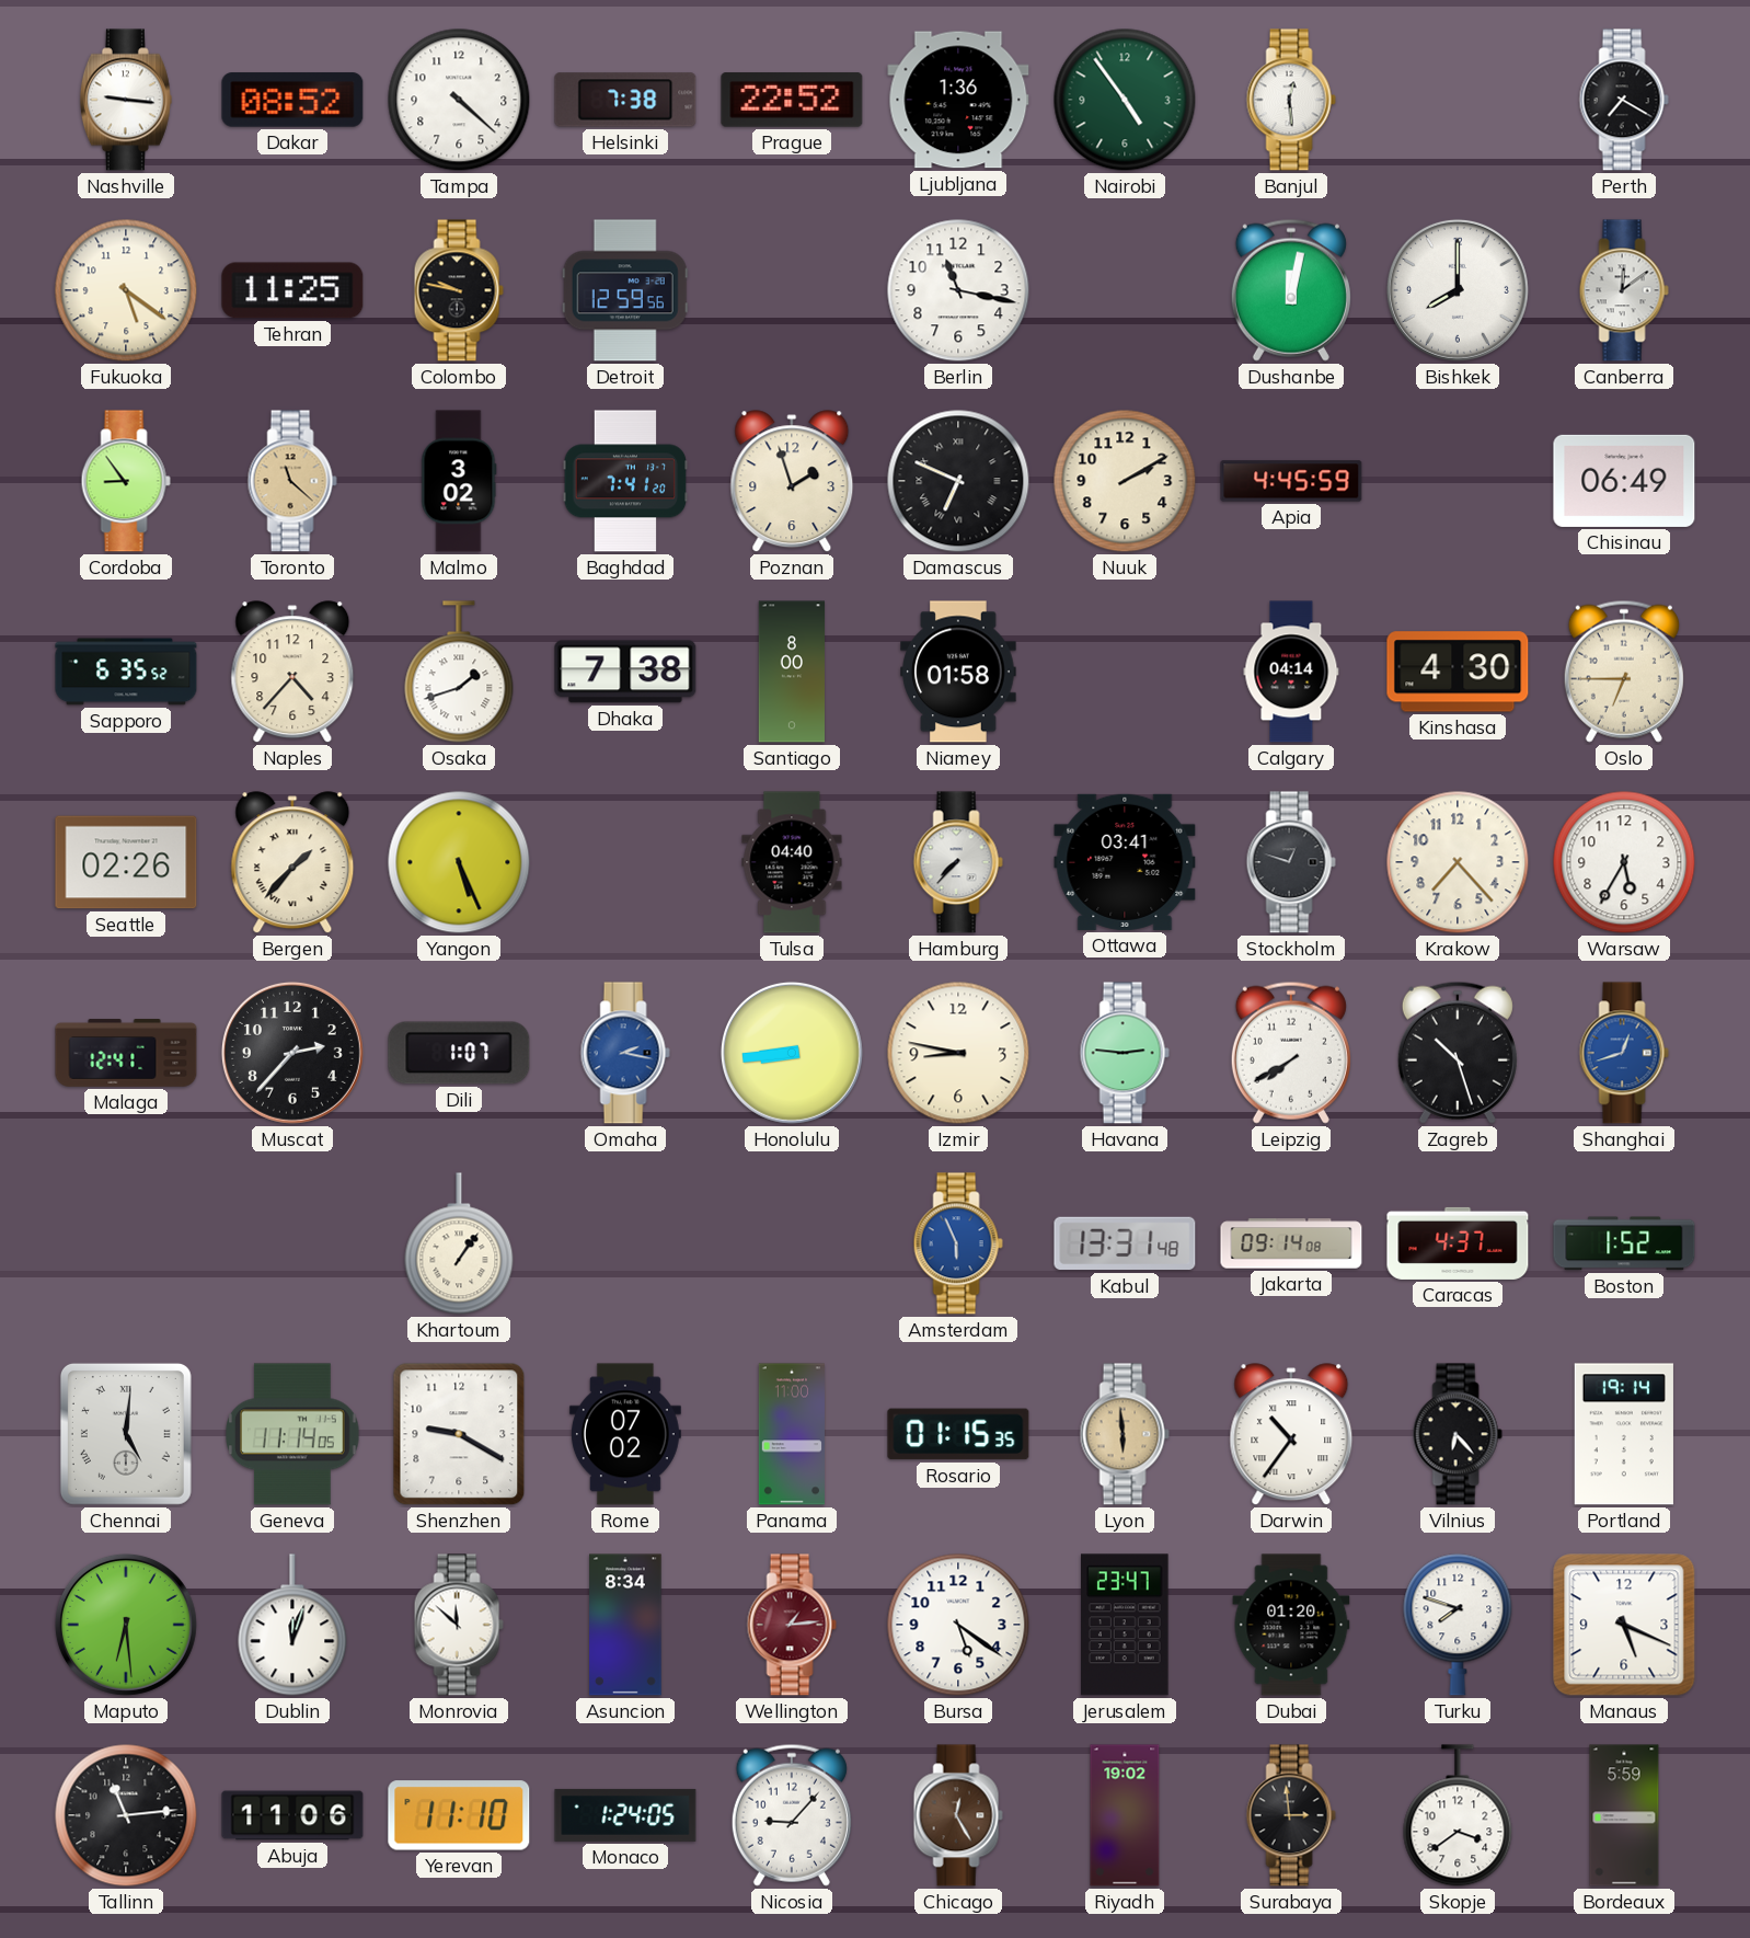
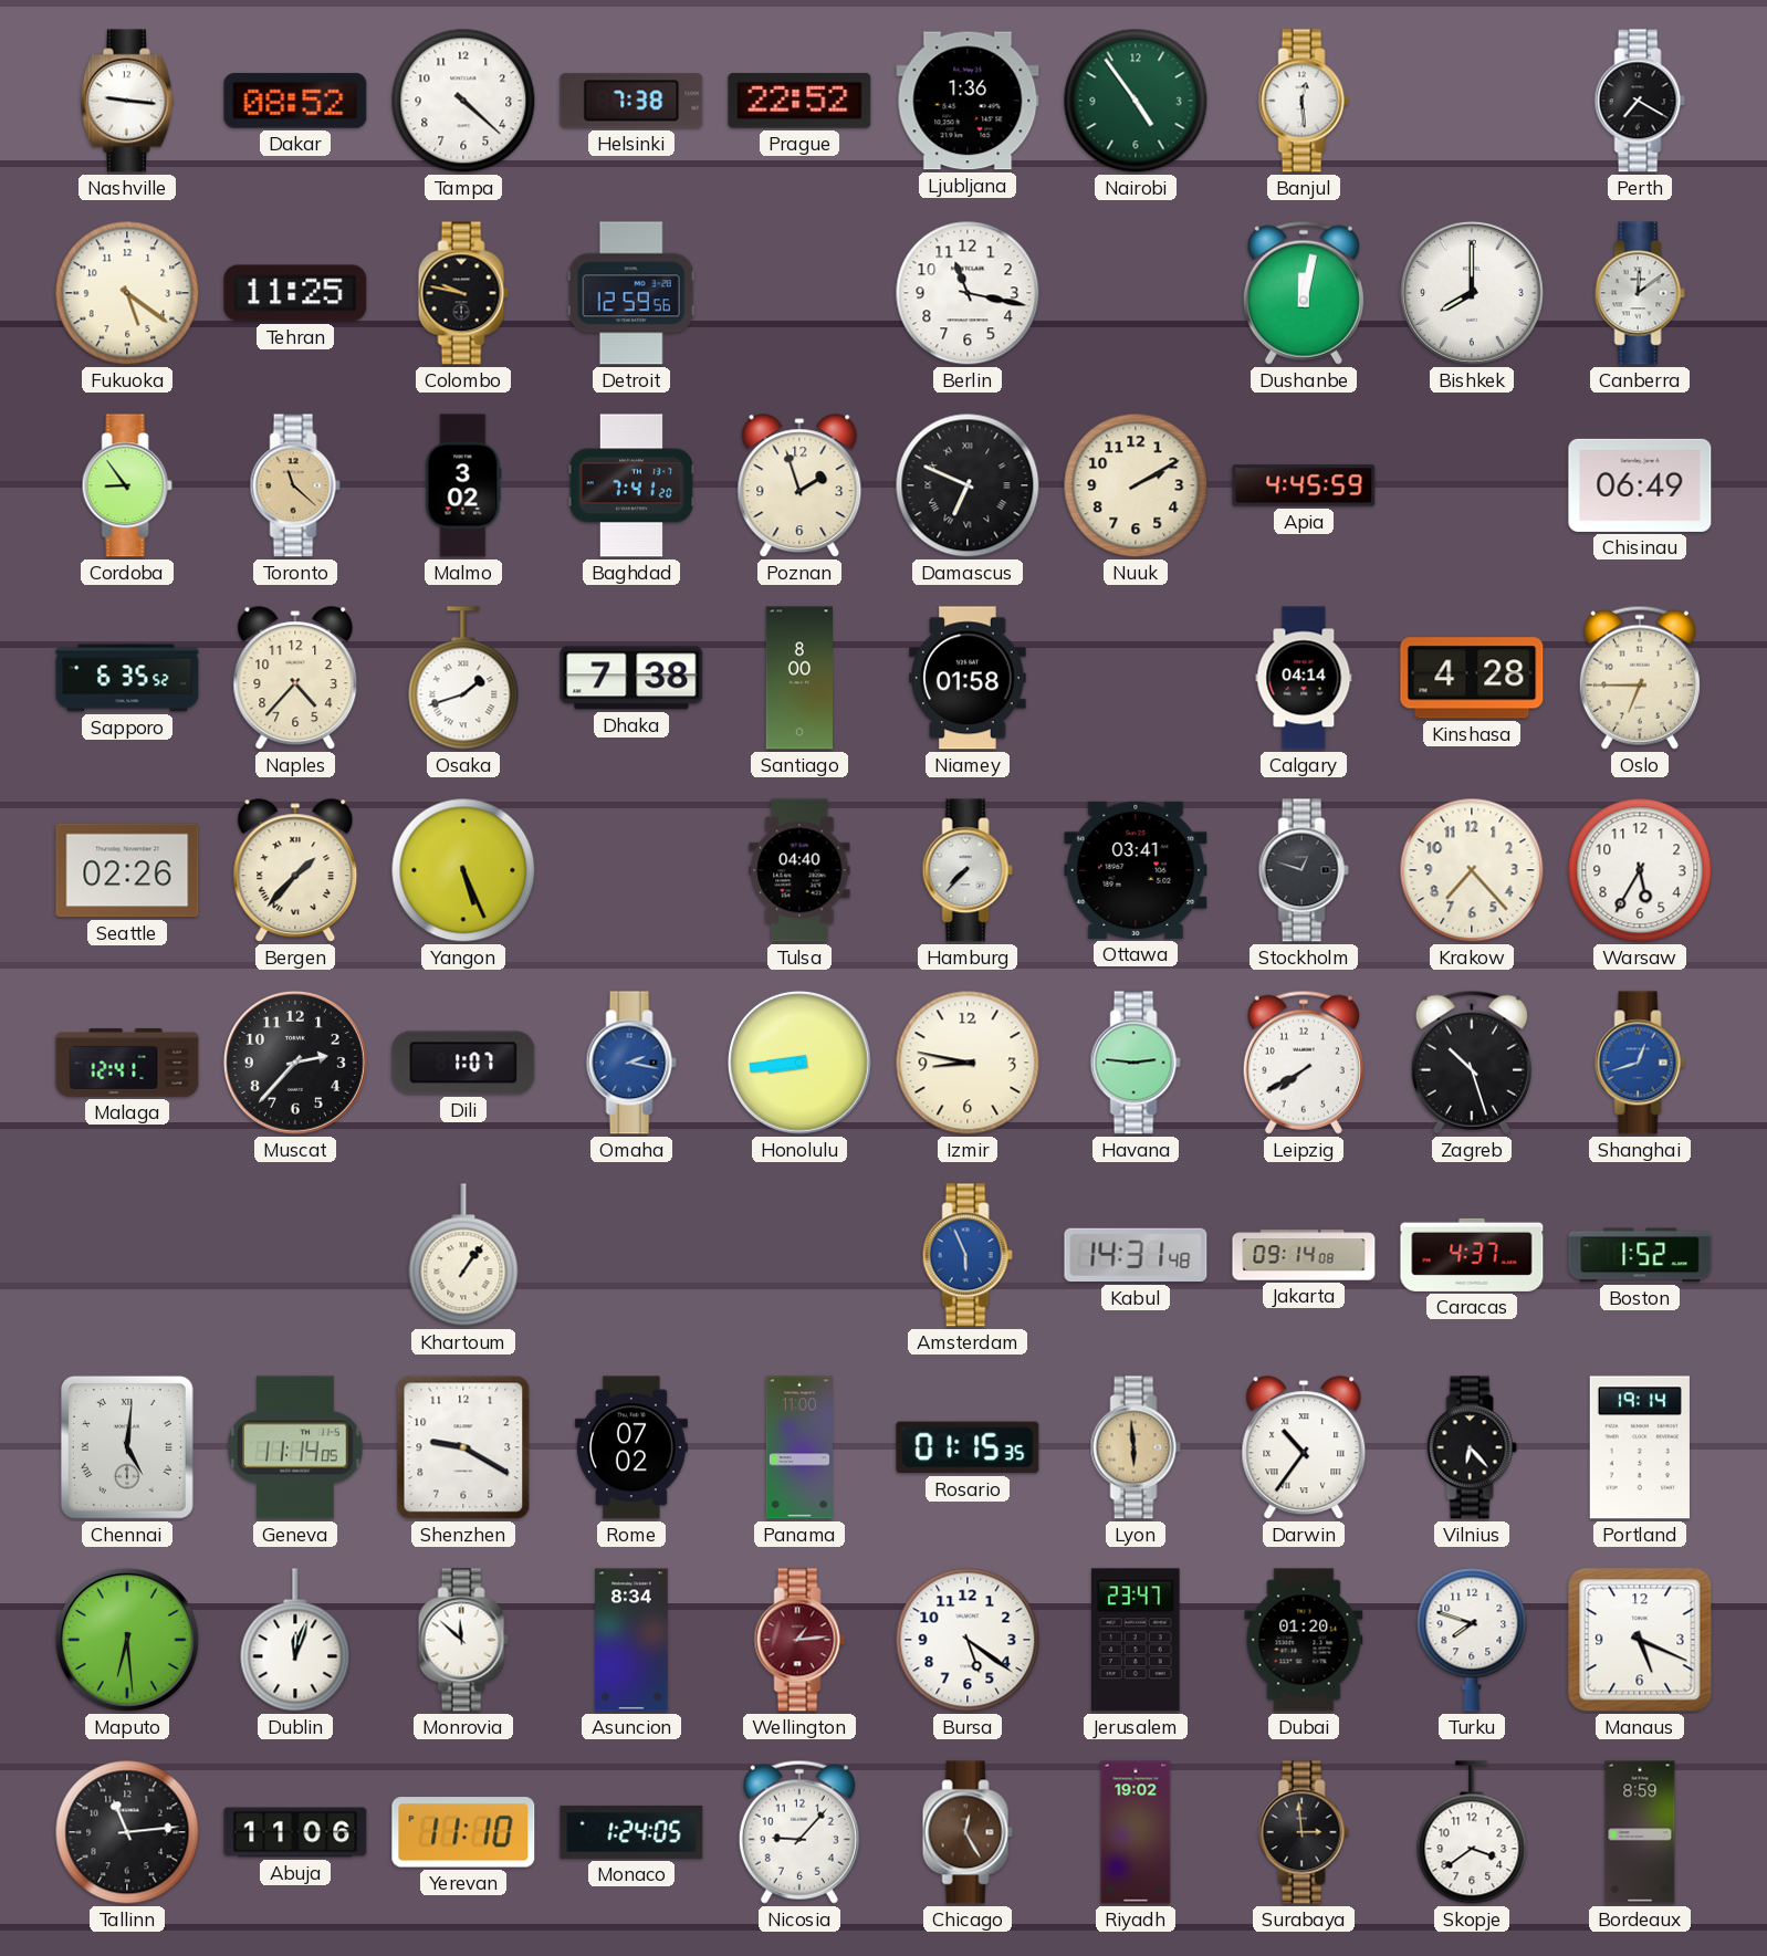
Kinshasa: 4:30 -> 4:28 (1472, 678)
Kabul: 13:31 -> 14:31 (1136, 1255)
Bordeaux: 5:59 -> 8:59 (1640, 1832)
